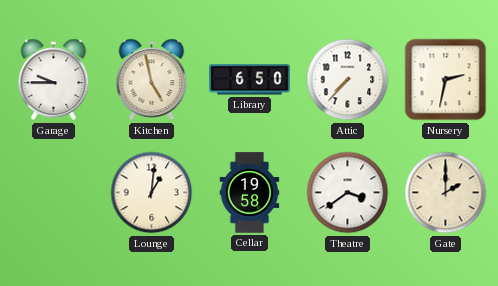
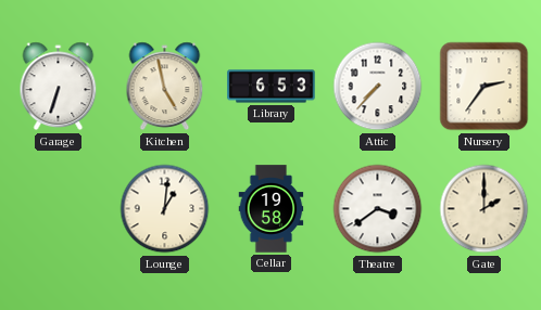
Garage: 9:45 -> 6:33 (59, 87)
Library: 6:50 -> 6:53 (272, 87)
Nursery: 2:32 -> 2:36 (485, 87)
